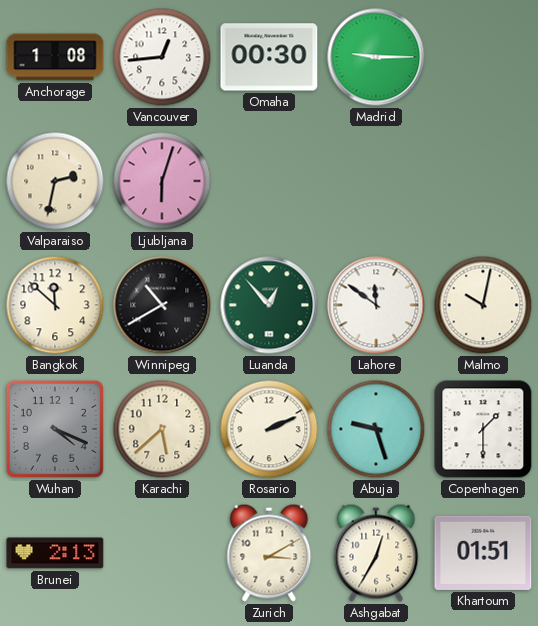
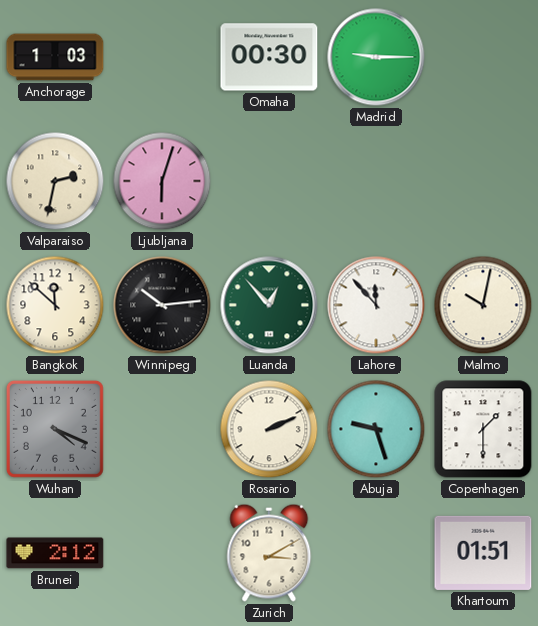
Anchorage: 1:08 -> 1:03 (55, 57)
Vancouver: 12:44 -> none (162, 57)
Winnipeg: 10:40 -> 10:14 (162, 305)
Lahore: 11:51 -> 11:53 (376, 305)
Karachi: 5:38 -> none (162, 429)
Brunei: 2:13 -> 2:12 (55, 553)
Ashgabat: 12:35 -> none (376, 553)
